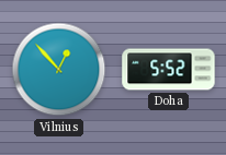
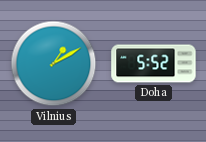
Vilnius: 12:53 -> 1:10 (54, 64)
